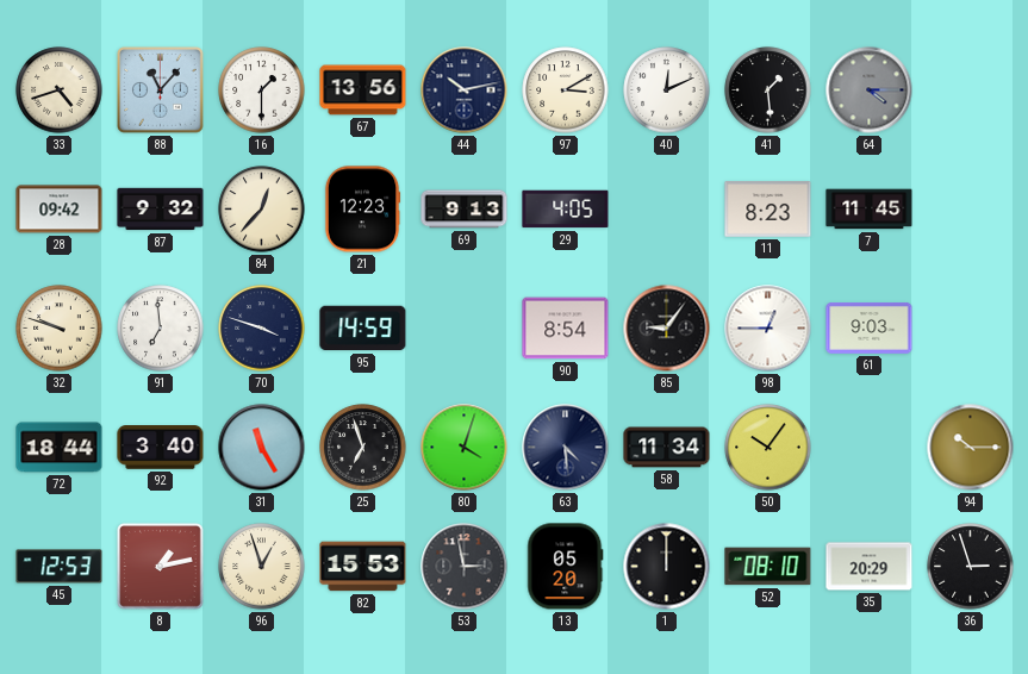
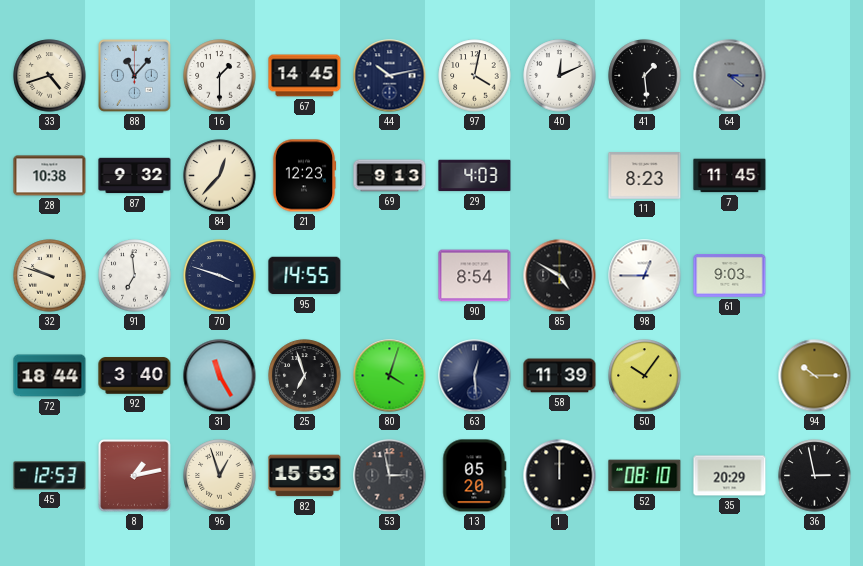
67: 13:56 -> 14:45 (305, 76)
97: 3:10 -> 4:02 (475, 76)
28: 09:42 -> 10:38 (50, 176)
29: 4:05 -> 4:03 (475, 176)
95: 14:59 -> 14:55 (305, 276)
85: 9:06 -> 4:50 (560, 276)
63: 4:29 -> 12:29 (475, 376)
58: 11:34 -> 11:39 (560, 376)
36: 2:57 -> 2:58 (815, 476)
